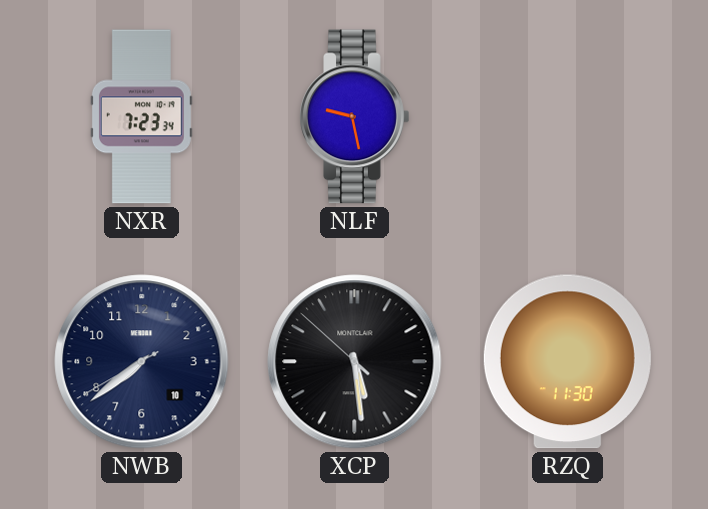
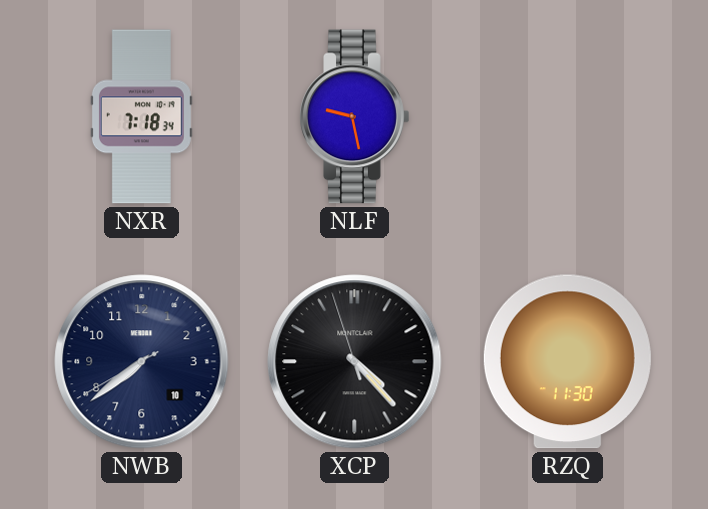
NXR: 7:23 -> 7:18 (141, 117)
XCP: 5:28 -> 4:22 (355, 362)
